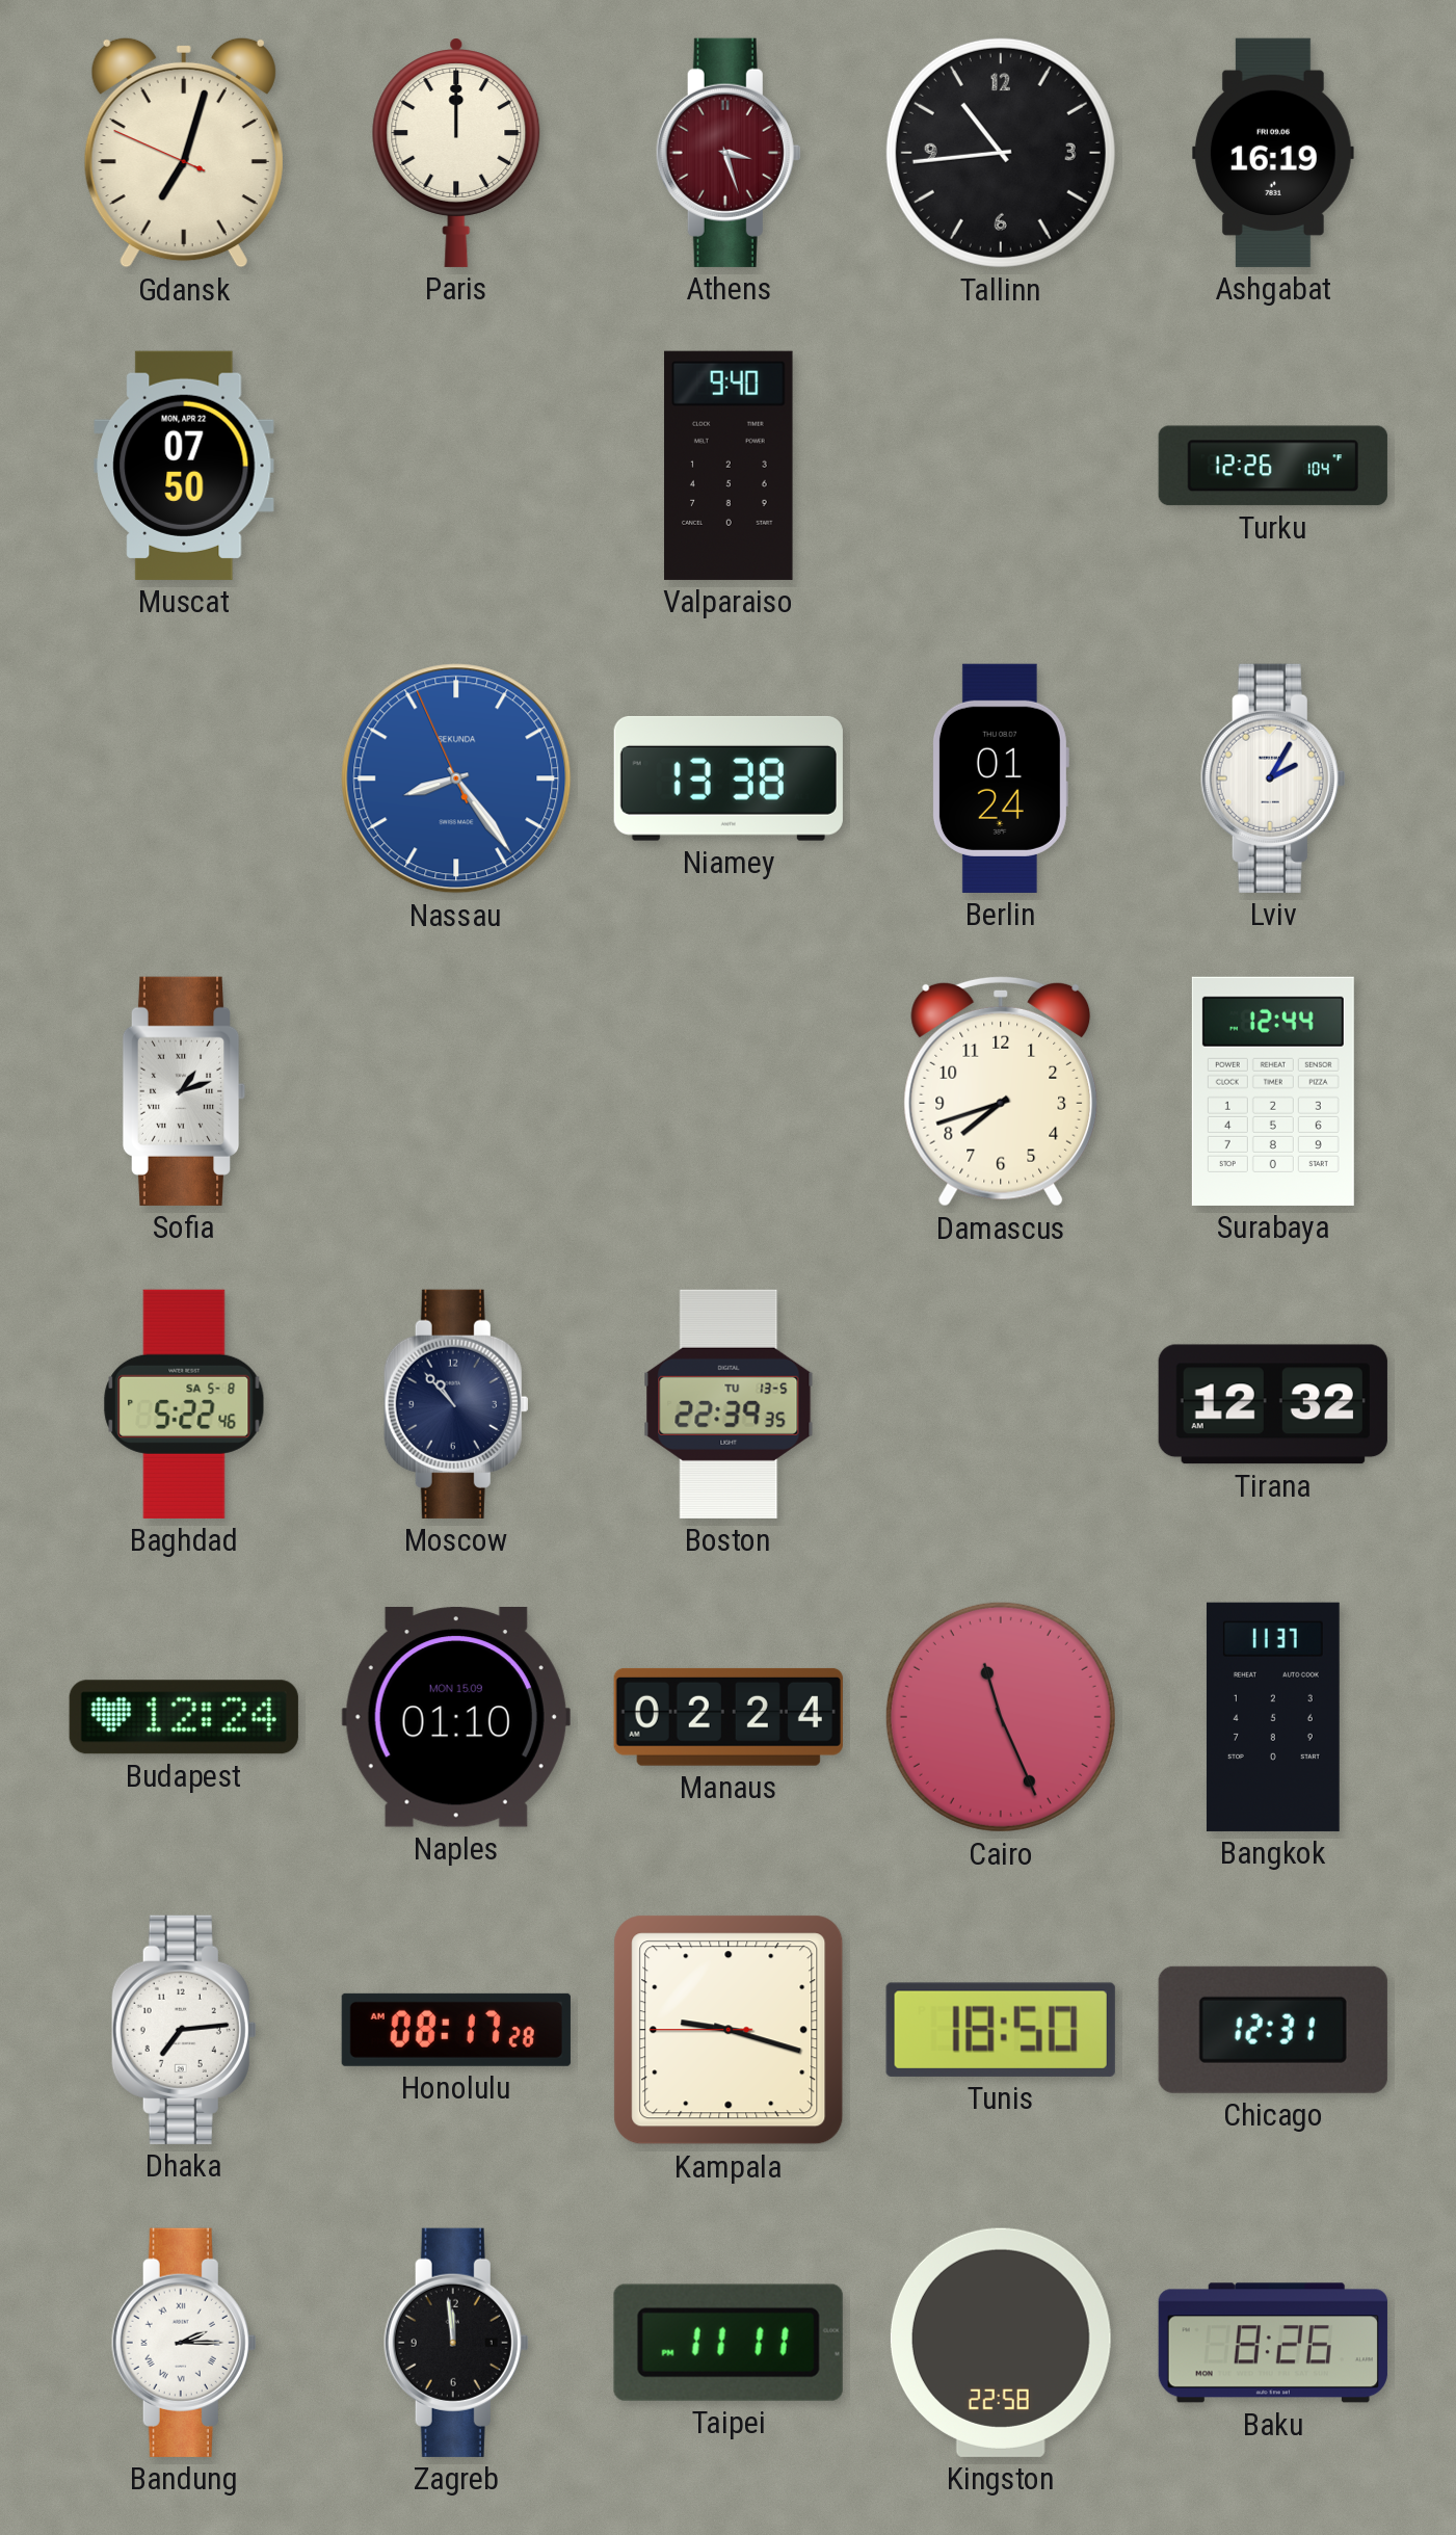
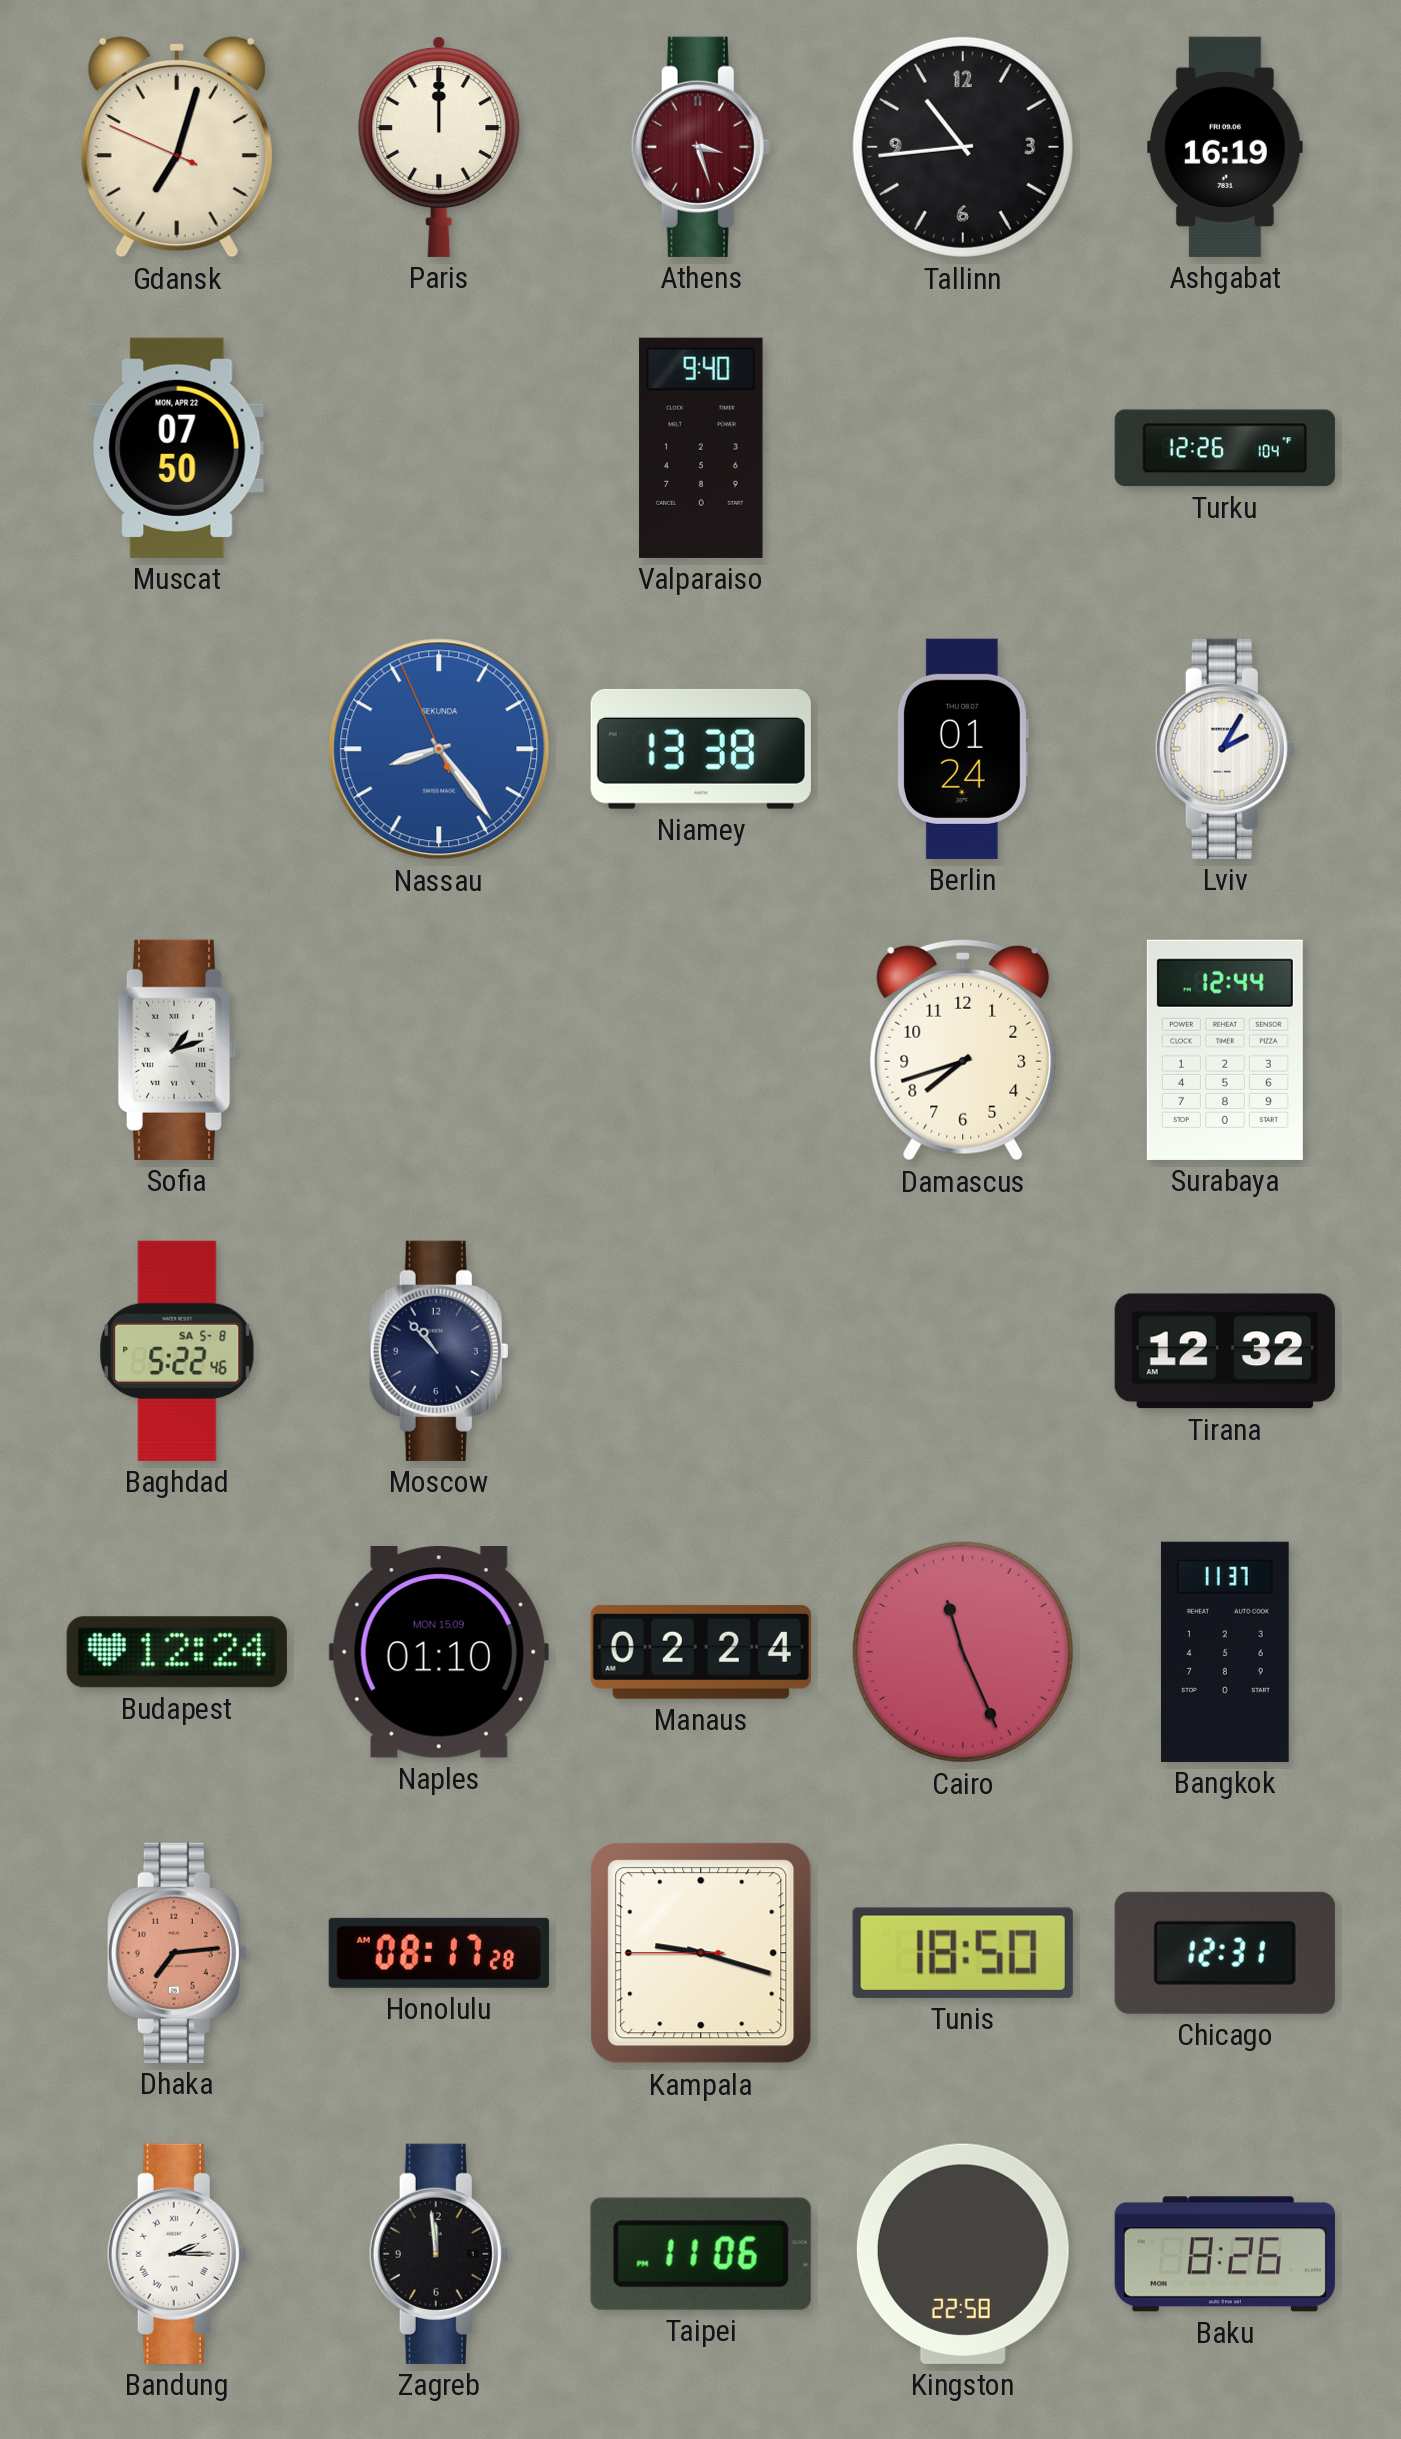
Boston: 22:39 -> none (729, 1404)
Dhaka dial: white -> salmon (177, 1953)
Taipei: 11:11 -> 11:06 (701, 2254)
